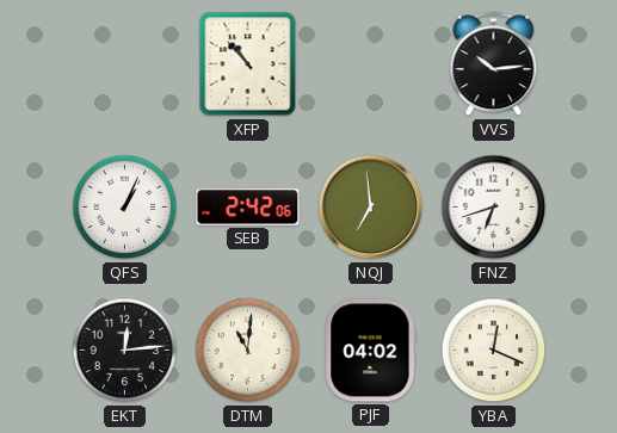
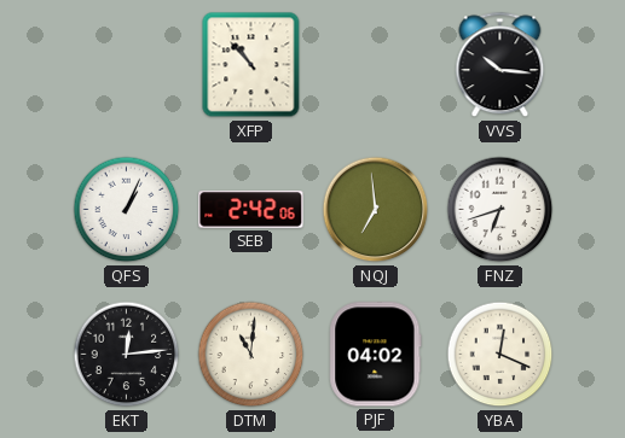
VVS: 10:14 -> 10:16 (500, 65)
